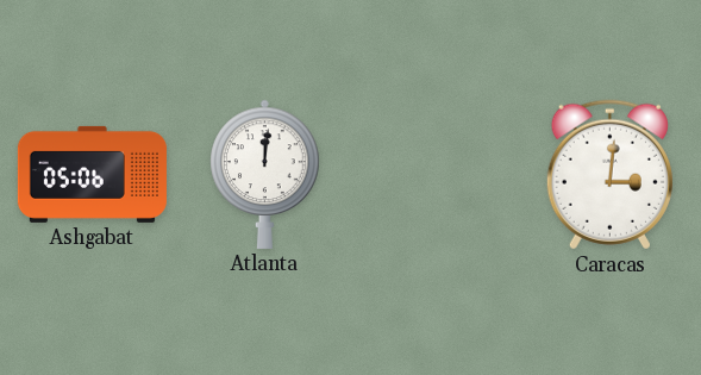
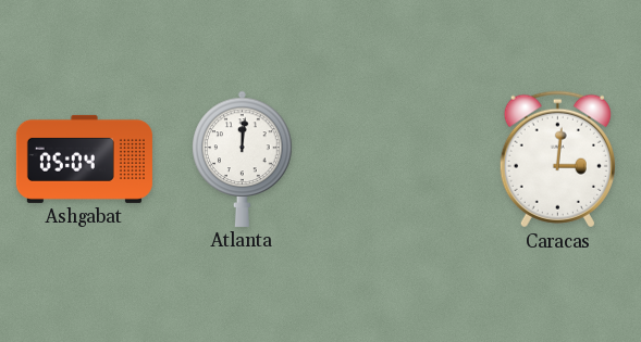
Ashgabat: 05:06 -> 05:04 (84, 159)
